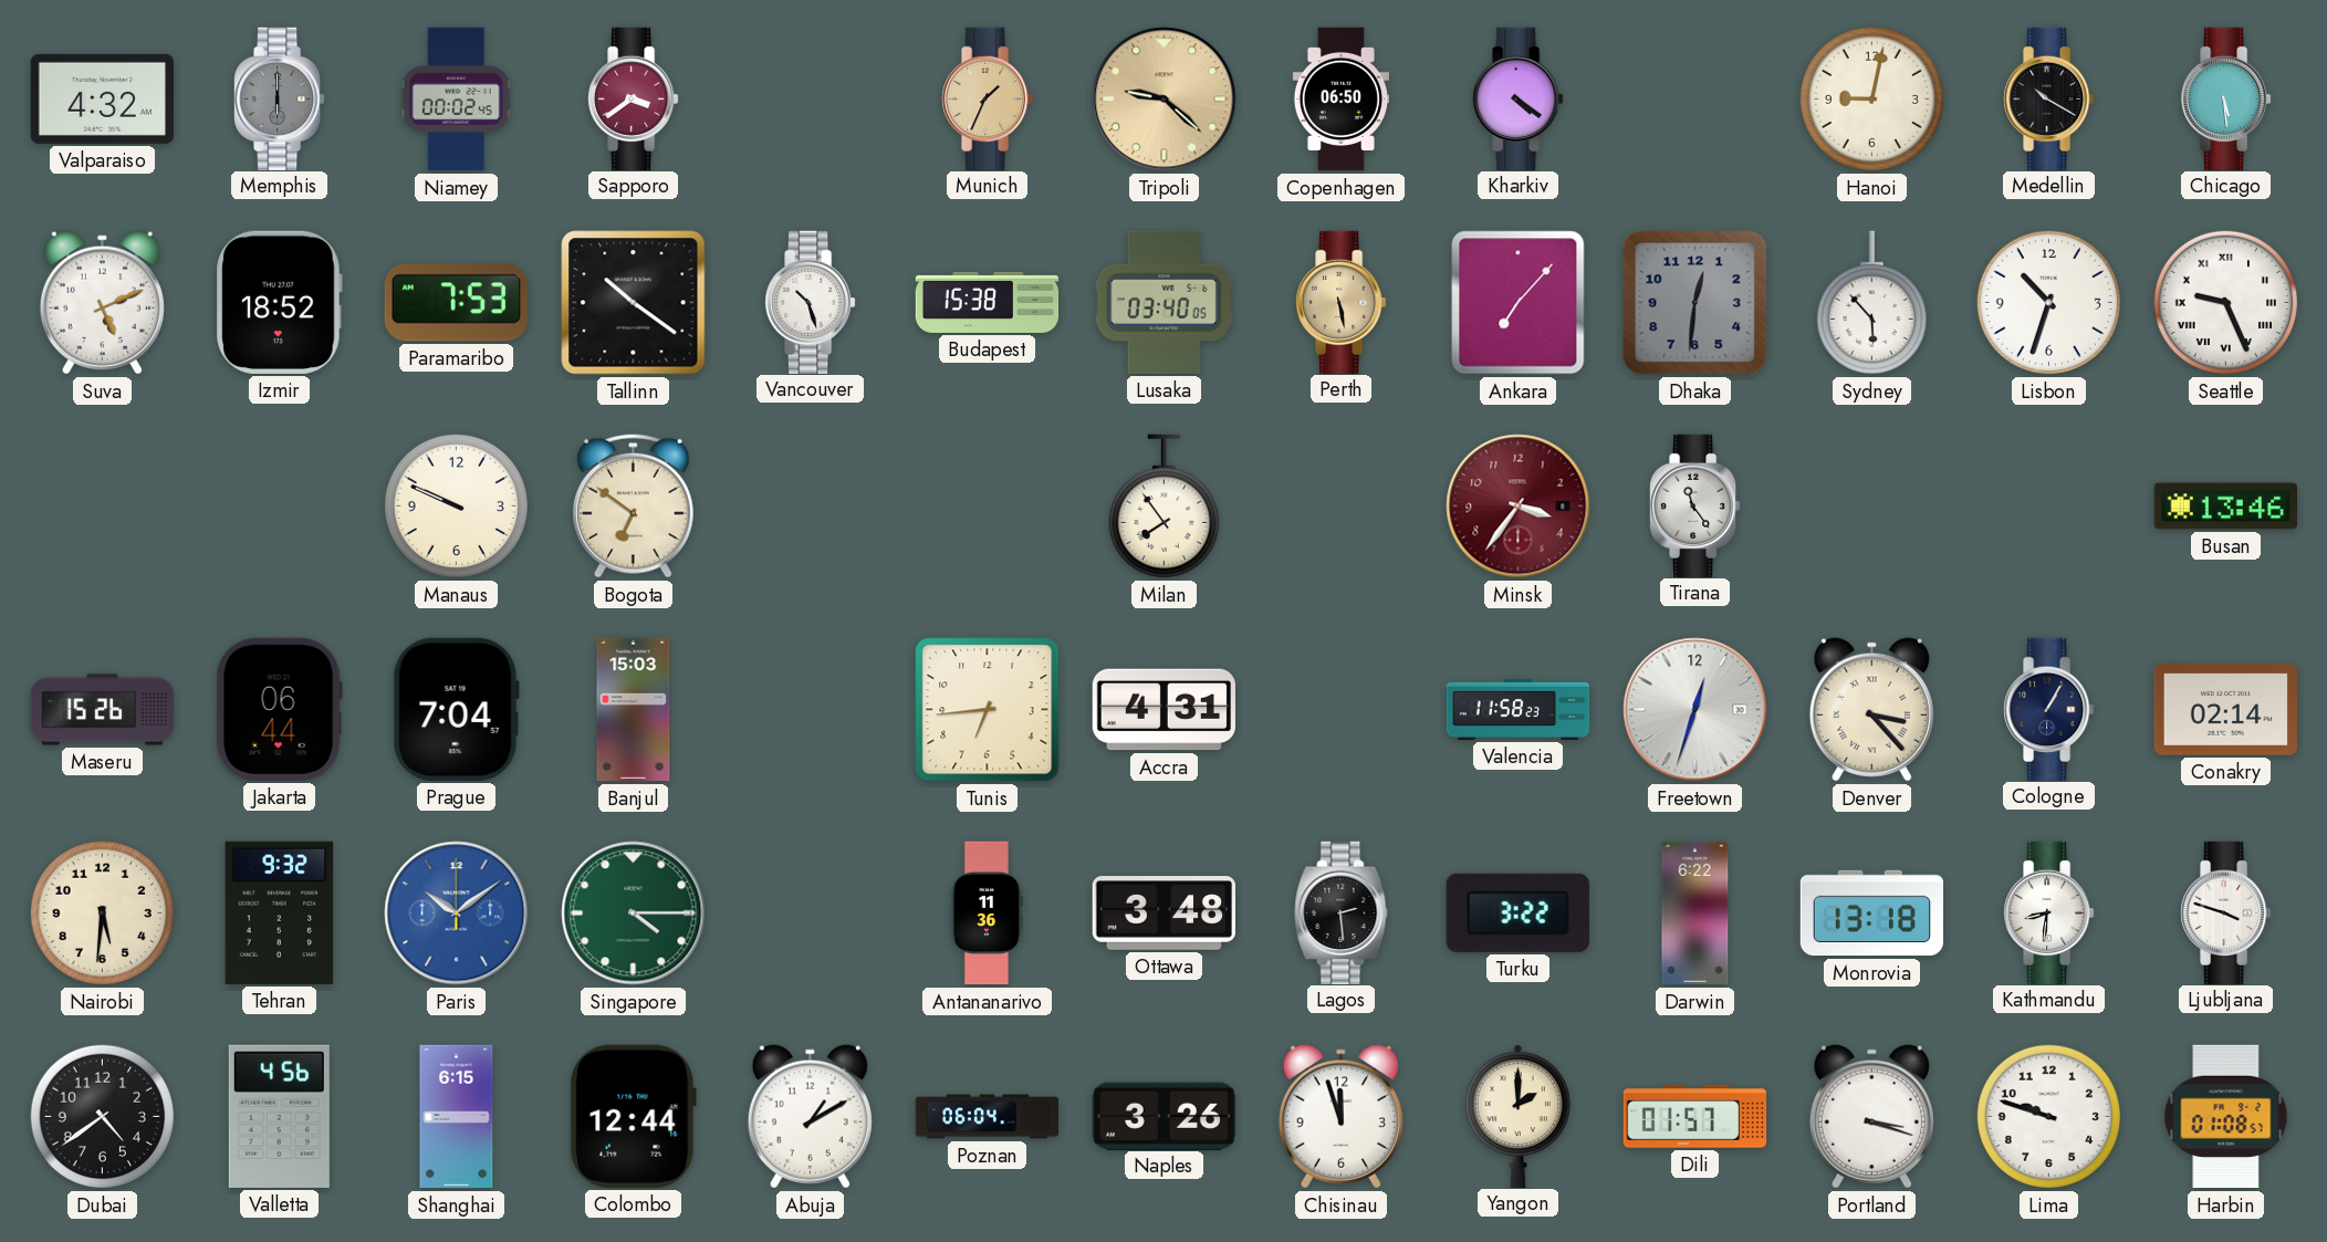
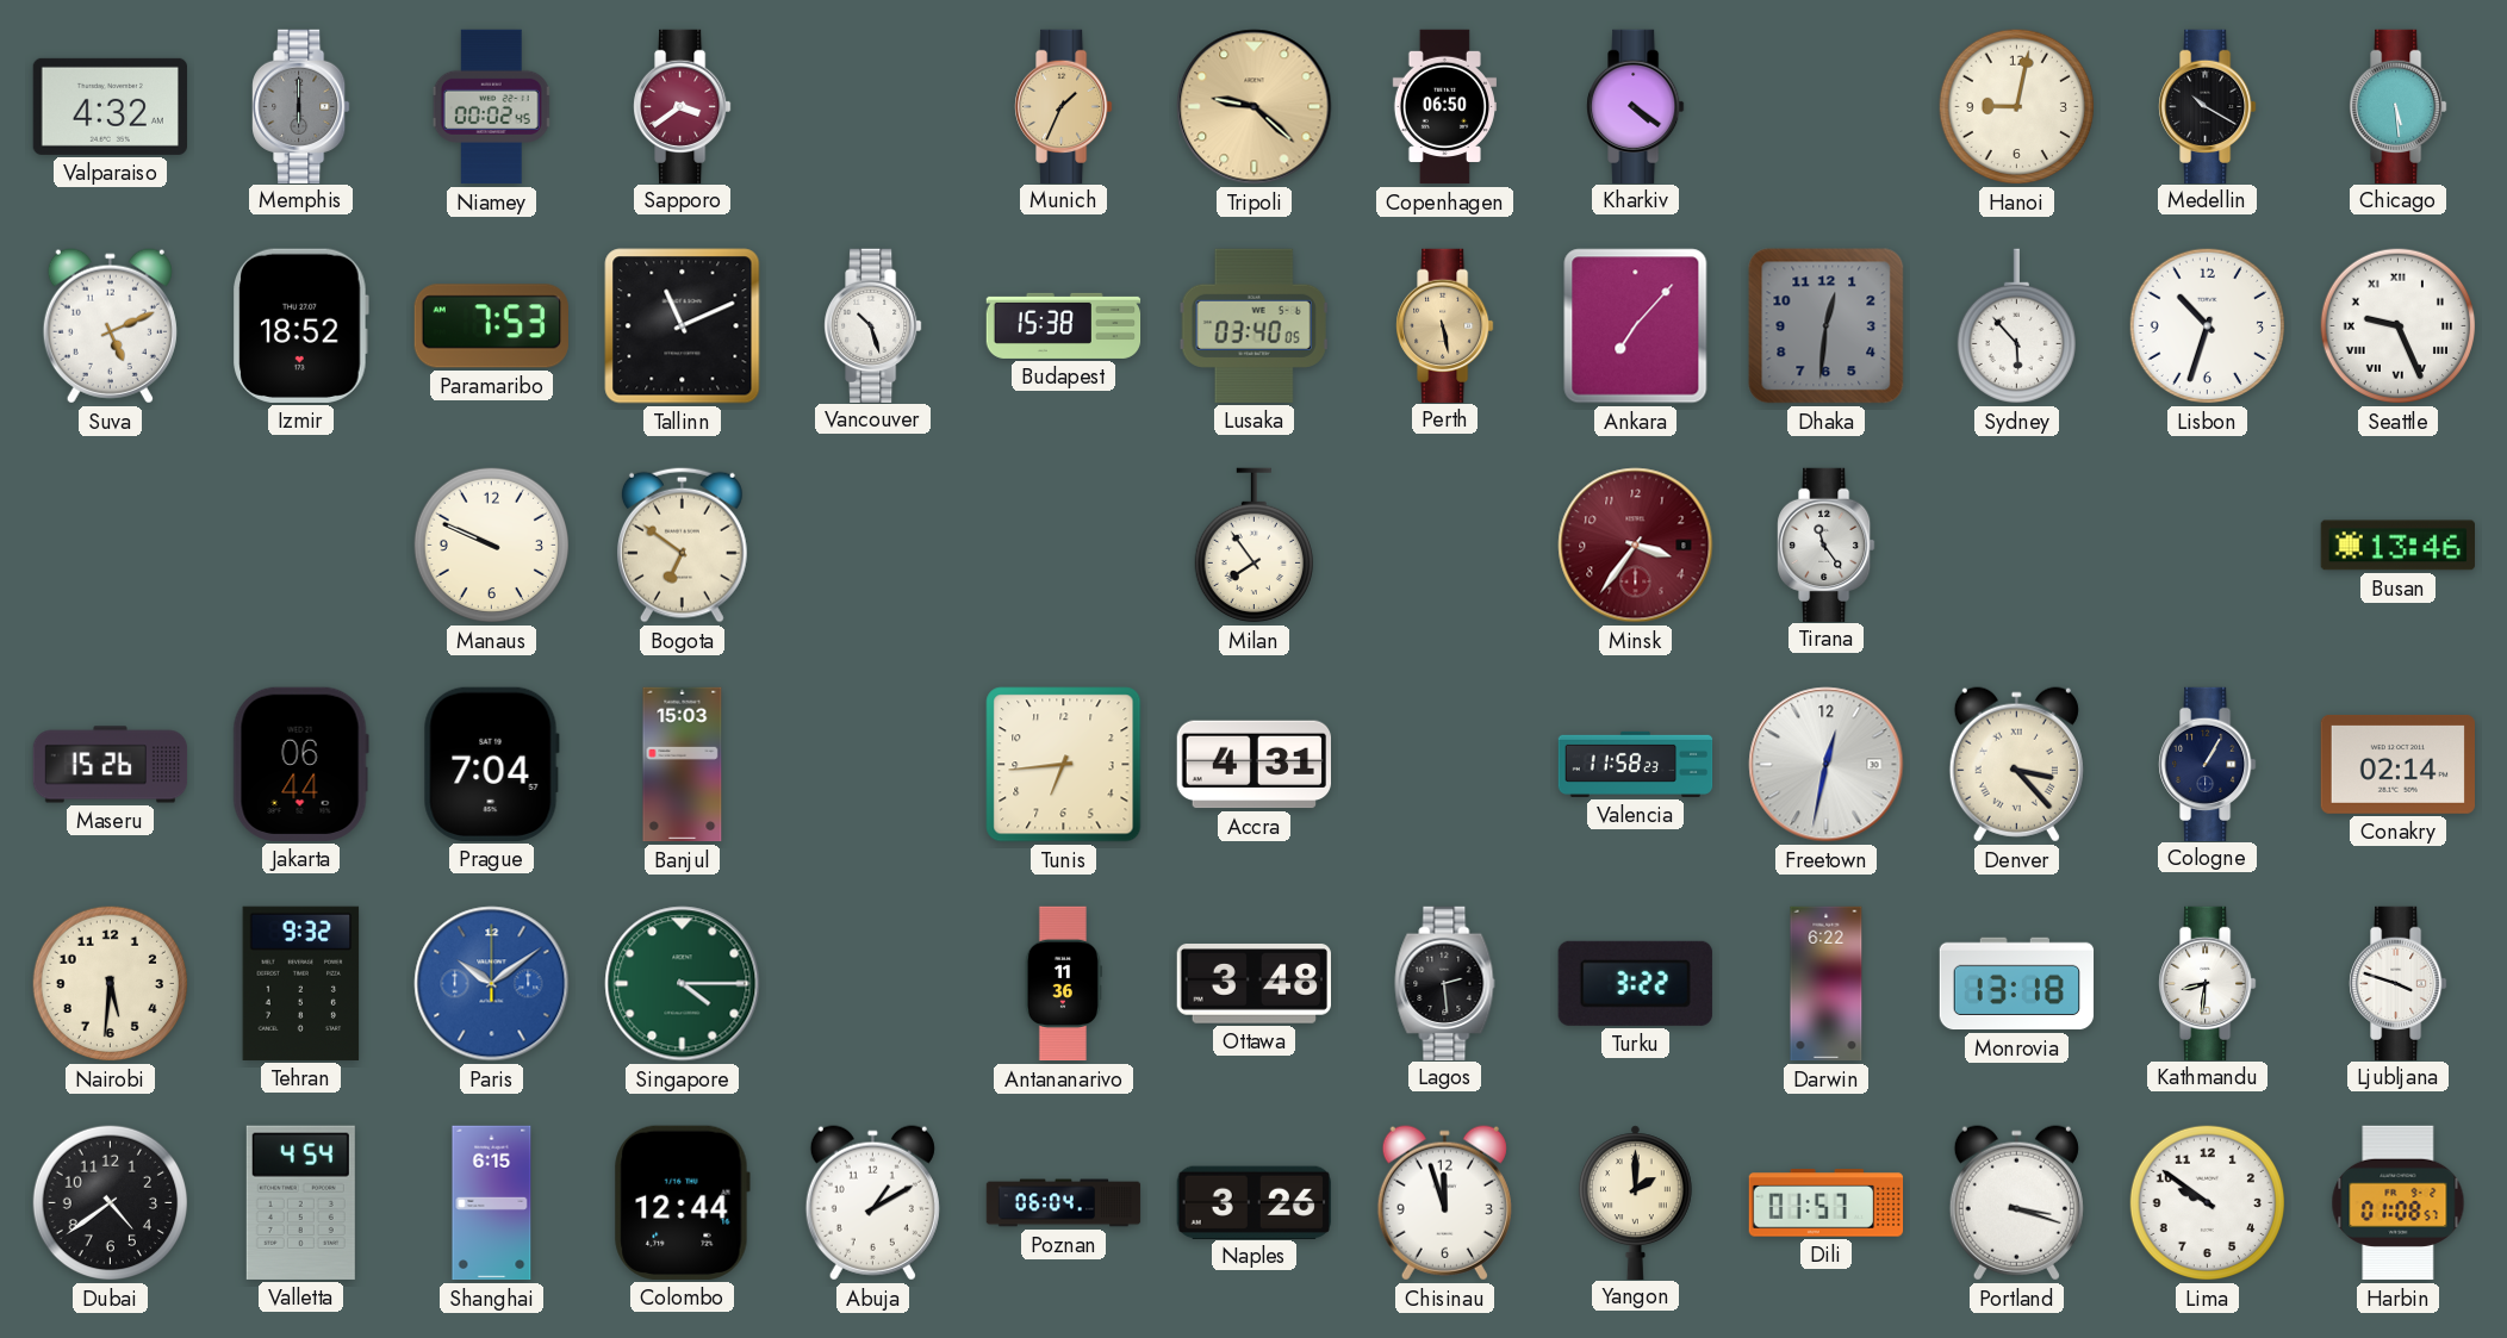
Tallinn: 10:21 -> 11:11 (683, 326)
Freetown: 12:33 -> 12:32 (1827, 765)
Valletta: 4:56 -> 4:54 (300, 1202)
Lima: 9:48 -> 9:51 (2208, 1203)
